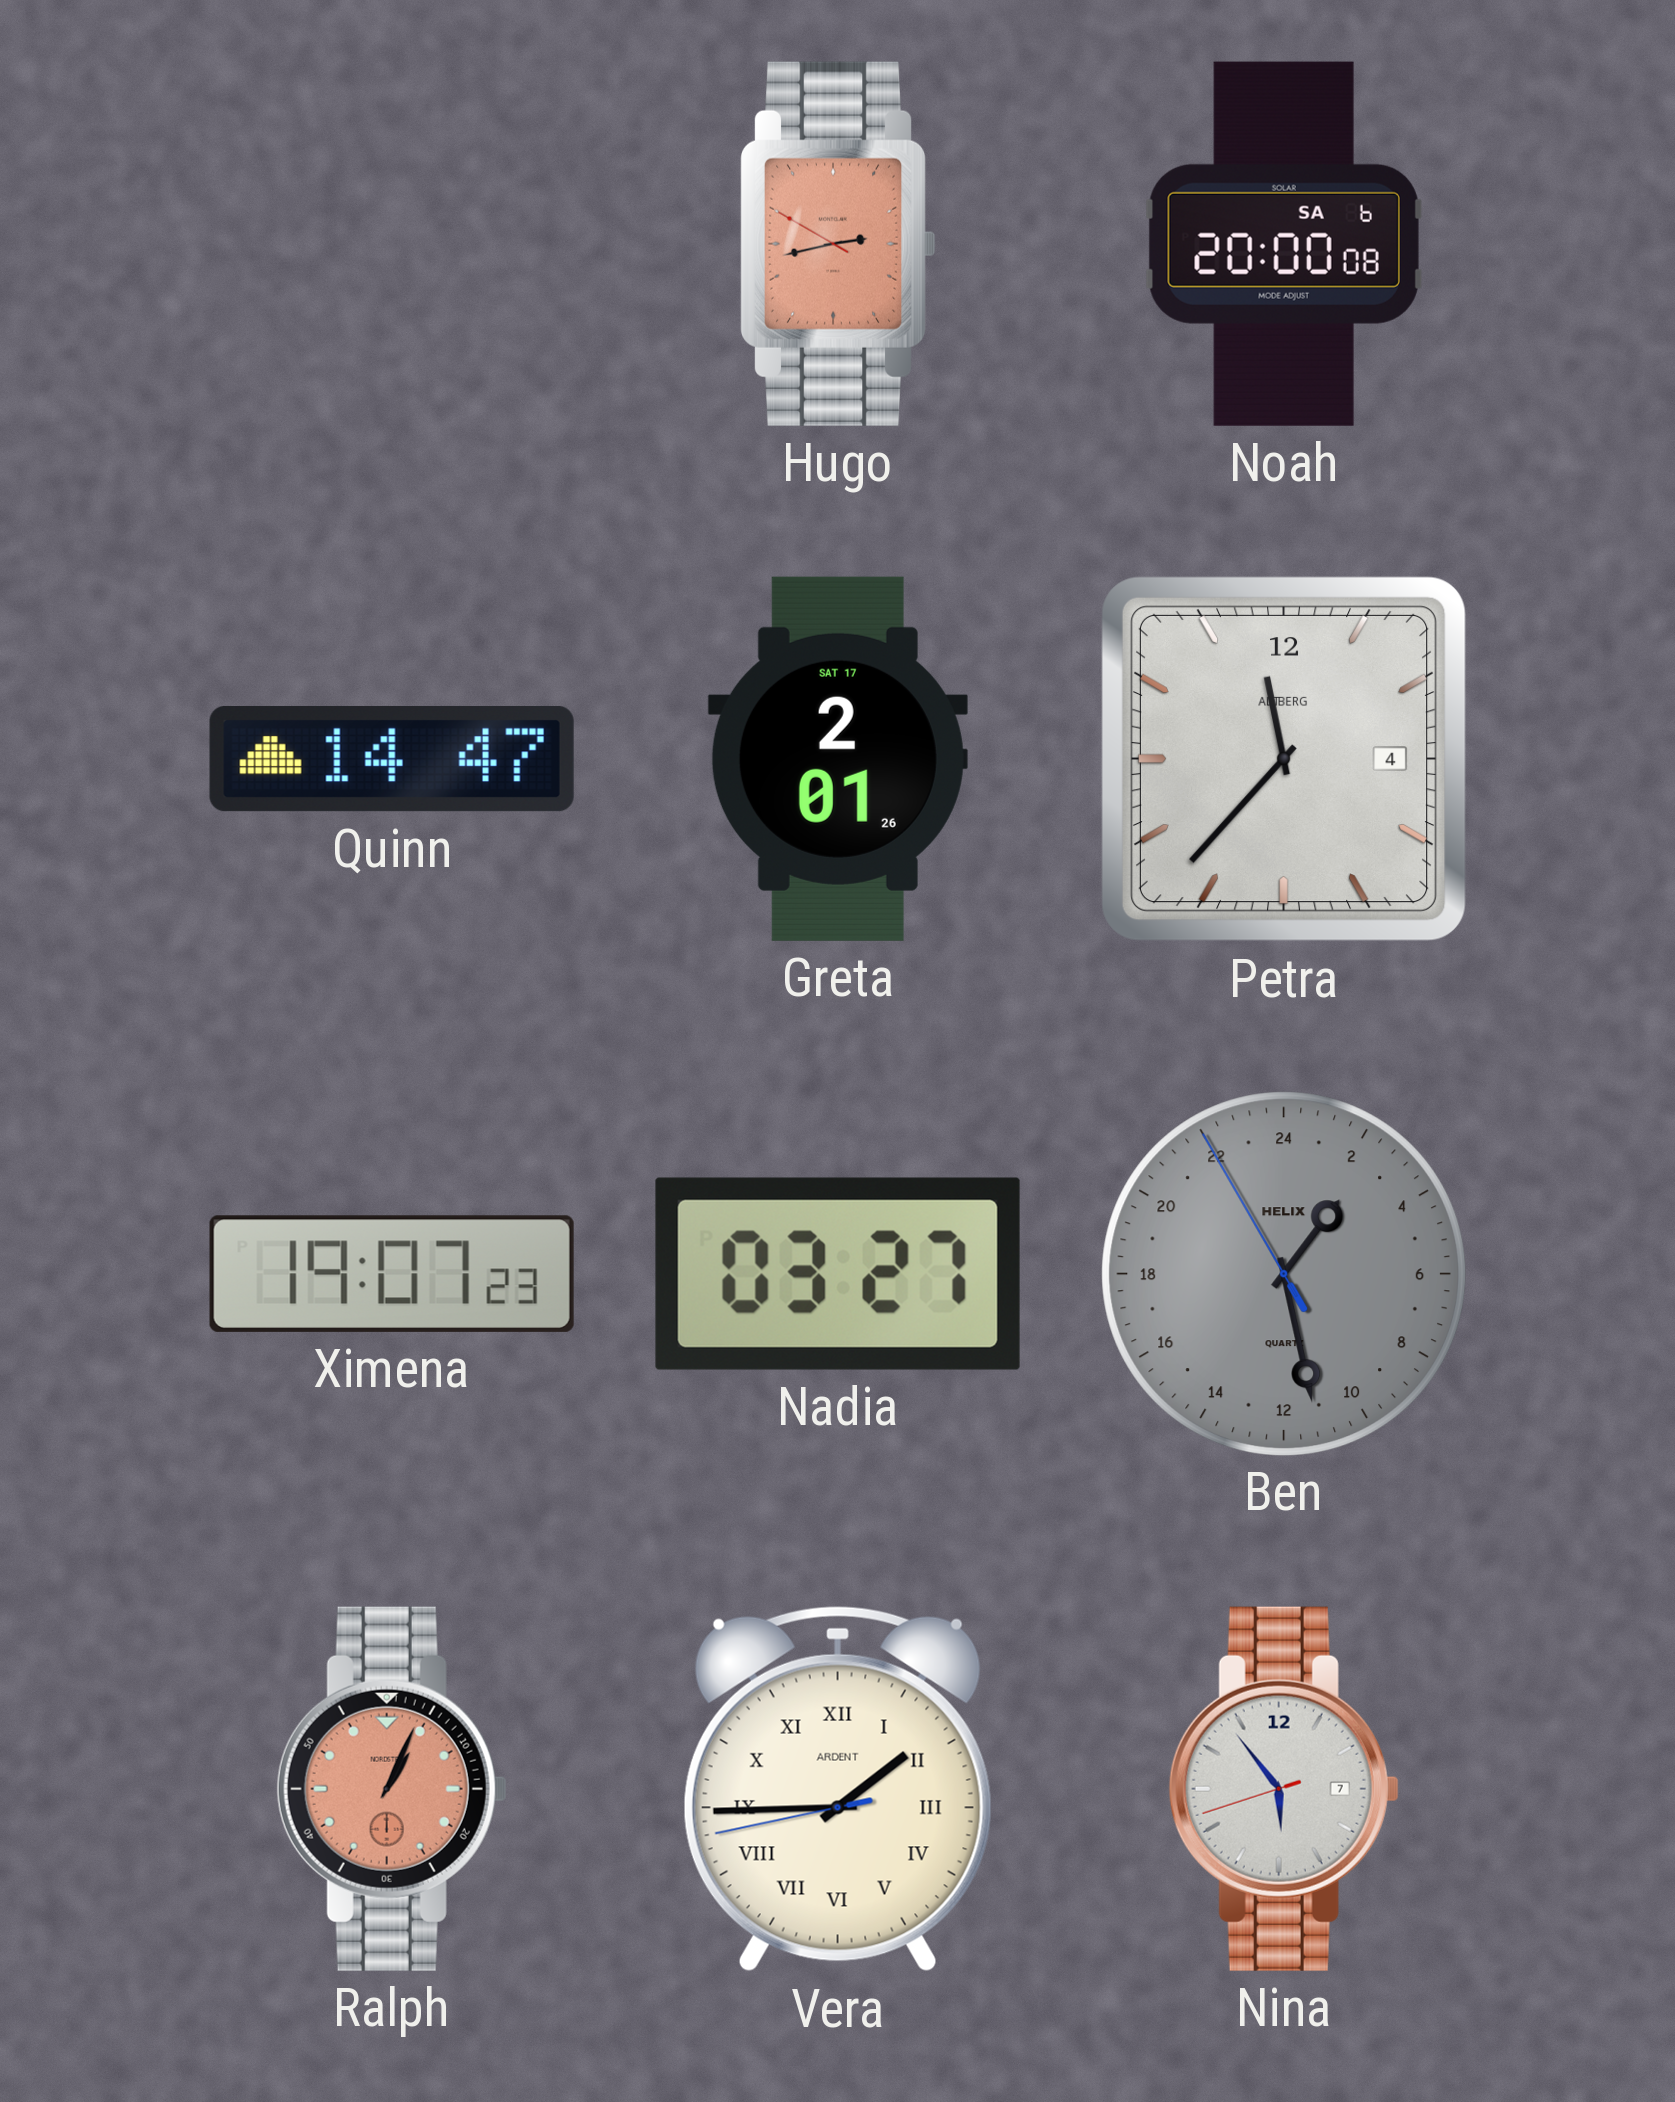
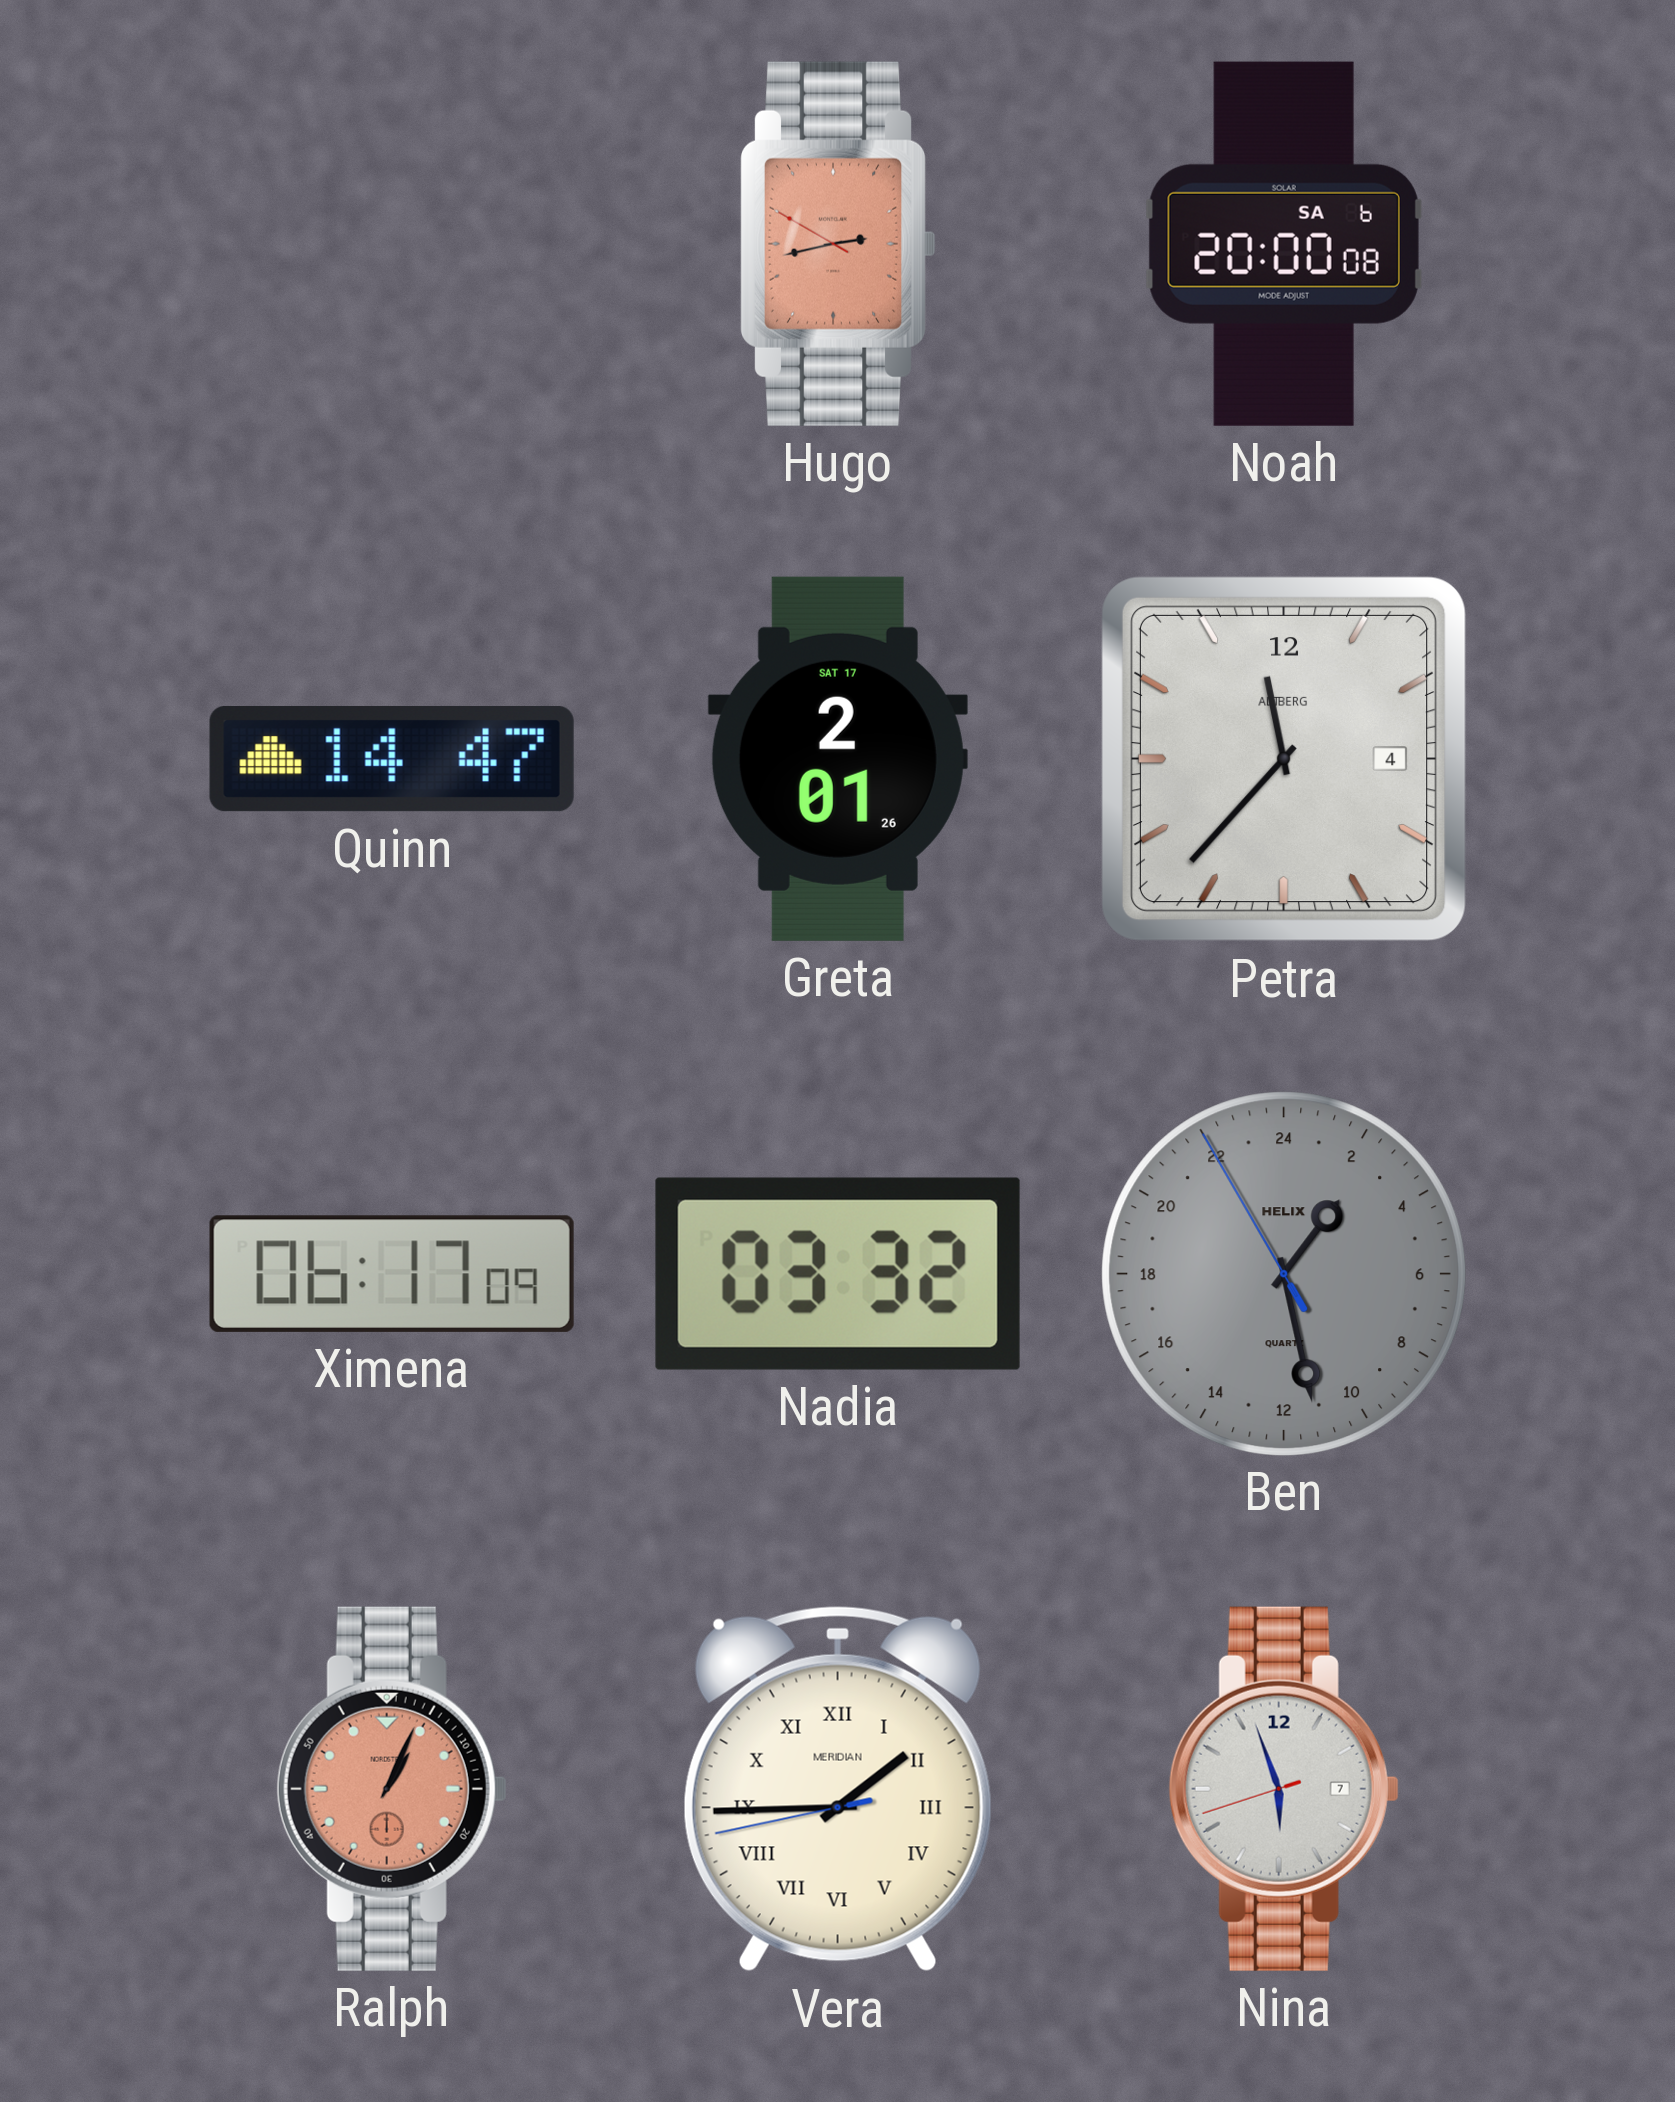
Ximena: 19:07 -> 06:17 (392, 1274)
Nadia: 03:27 -> 03:32 (838, 1274)
Vera brand: ARDENT -> MERIDIAN (838, 1789)
Nina: 5:53 -> 5:56 (1284, 1789)
